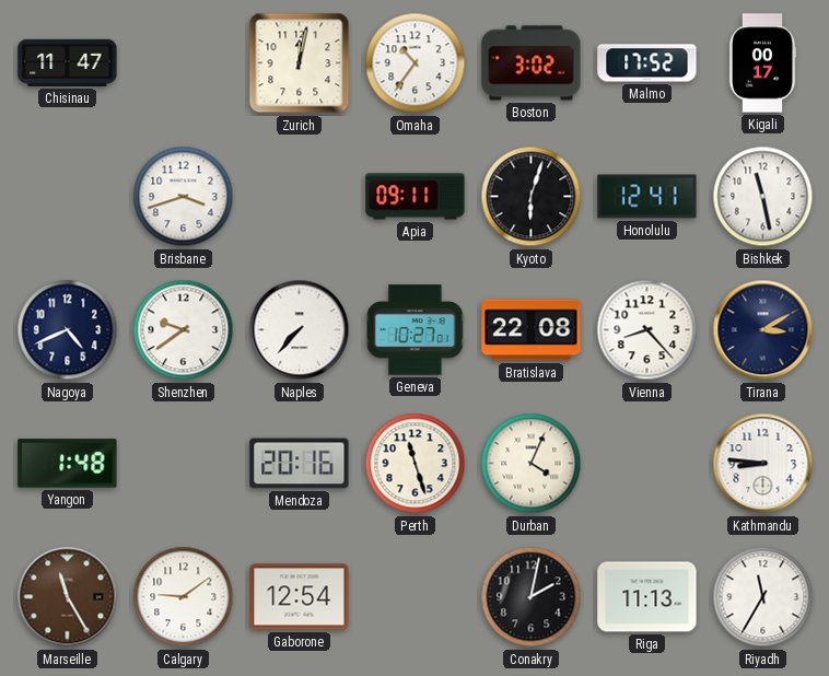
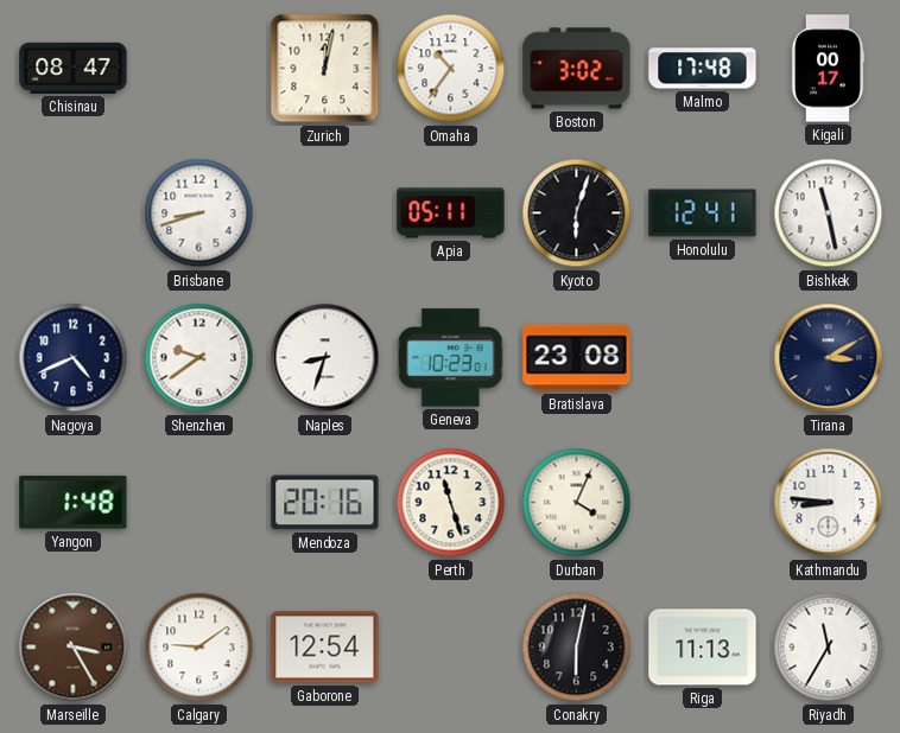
Chisinau: 11:47 -> 08:47 (74, 68)
Malmo: 17:52 -> 17:48 (703, 69)
Brisbane: 3:42 -> 8:42 (199, 213)
Apia: 09:11 -> 05:11 (451, 213)
Naples: 7:37 -> 8:33 (325, 358)
Geneva: 10:27 -> 10:23 (451, 358)
Bratislava: 22:08 -> 23:08 (577, 358)
Vienna: 8:23 -> none (647, 330)
Marseille: 11:25 -> 3:25 (74, 648)
Conakry: 2:02 -> 6:02 (577, 648)
